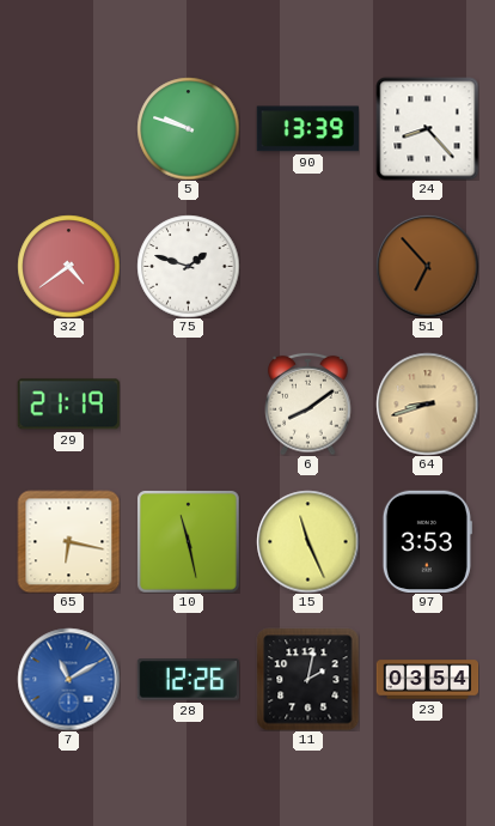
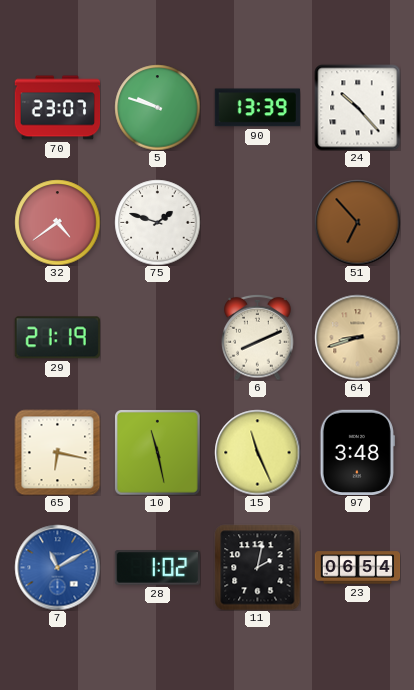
70: none -> 23:07 (57, 108)
24: 8:23 -> 10:23 (357, 107)
6: 8:09 -> 8:11 (258, 337)
97: 3:53 -> 3:48 (357, 452)
28: 12:26 -> 1:02 (157, 568)
23: 03:54 -> 06:54 (357, 568)
